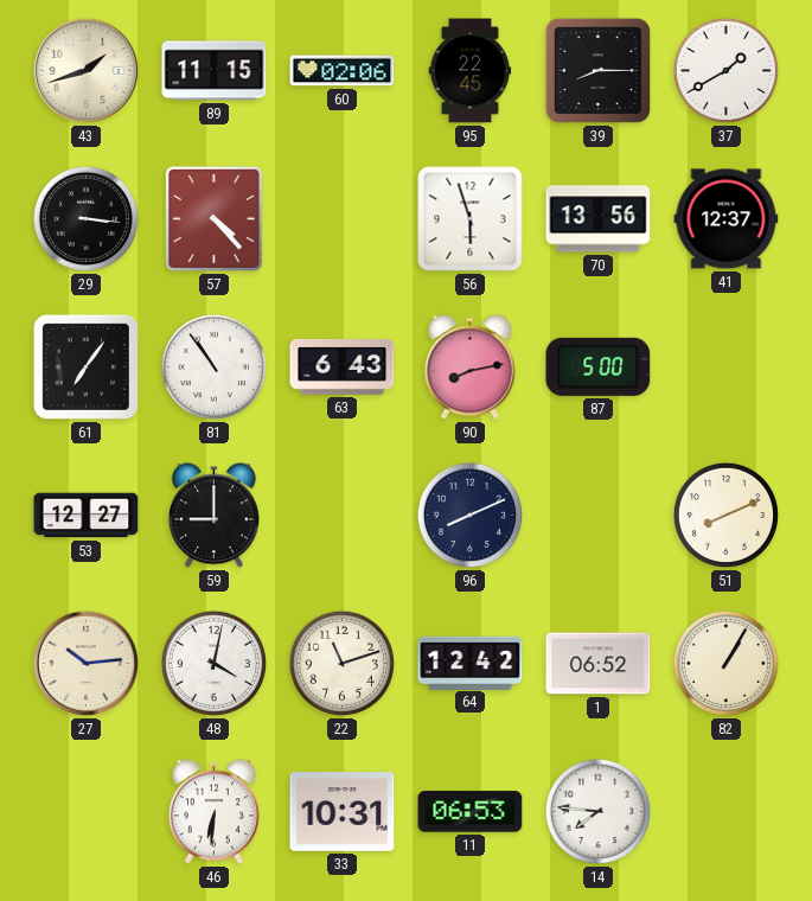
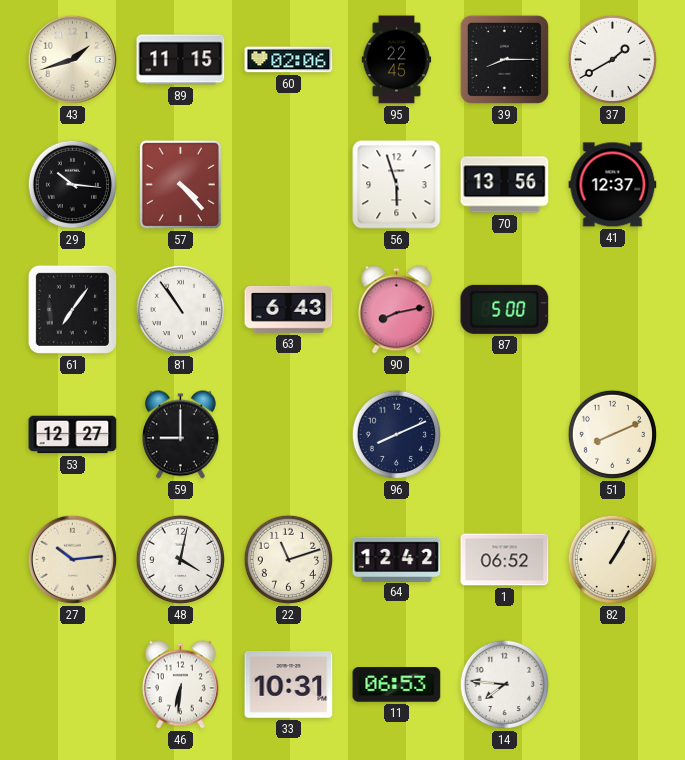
29: 3:16 -> 10:16 (72, 184)
